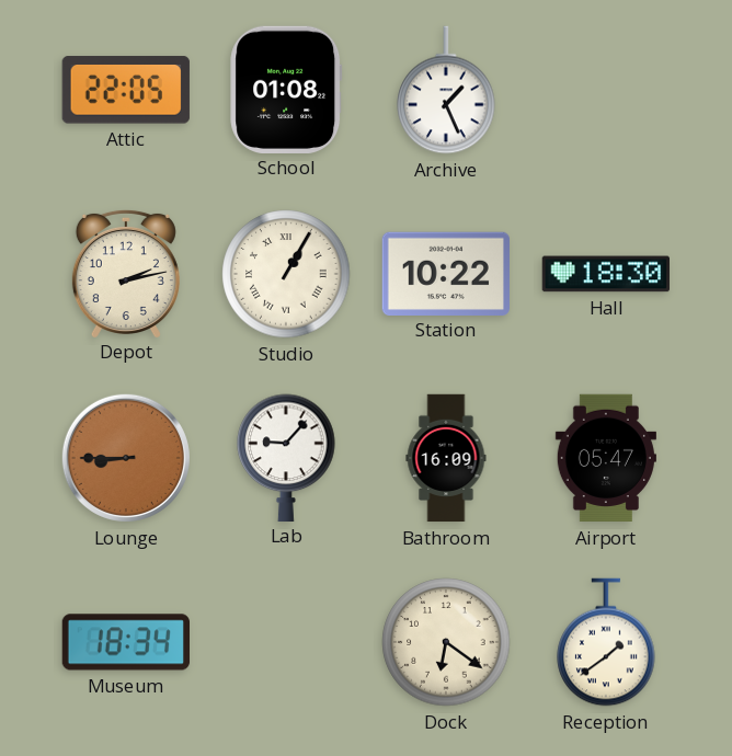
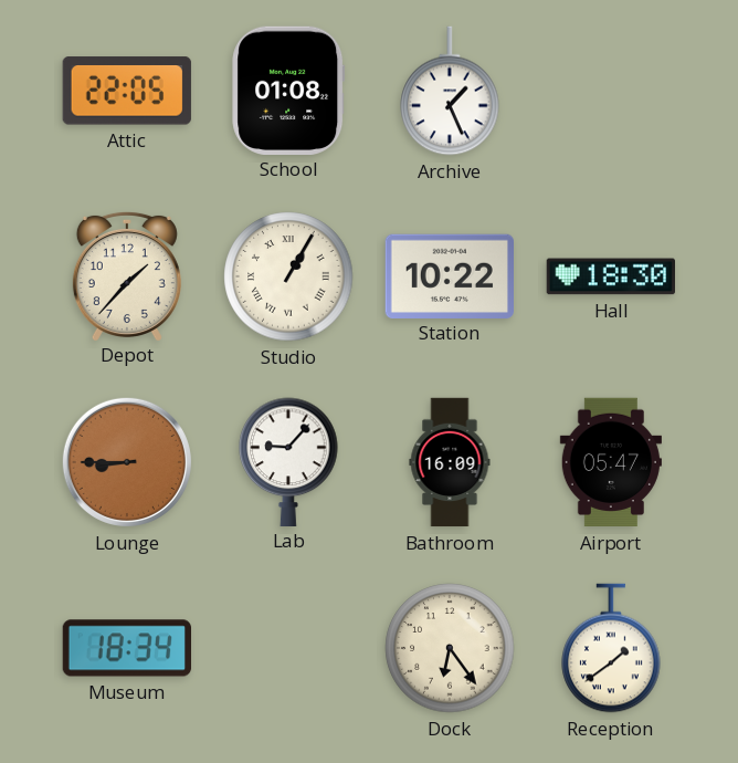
Depot: 2:13 -> 1:37 (127, 275)
Dock: 6:21 -> 6:24 (450, 648)
